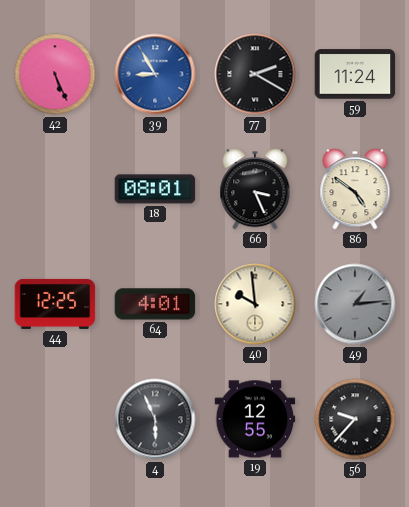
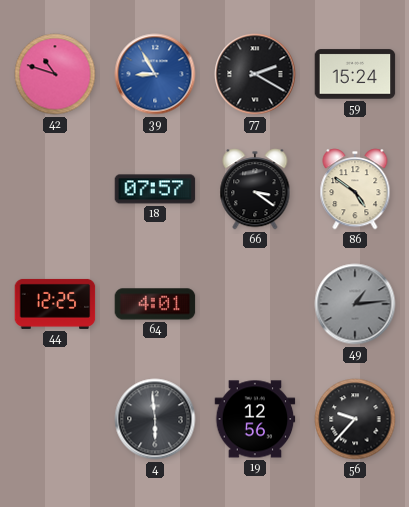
42: 5:26 -> 10:48 (55, 74)
59: 11:24 -> 15:24 (355, 74)
18: 08:01 -> 07:57 (155, 189)
66: 3:26 -> 3:21 (255, 189)
40: 9:59 -> none (255, 304)
4: 5:56 -> 5:59 (155, 419)
19: 12:55 -> 12:56 (255, 419)
